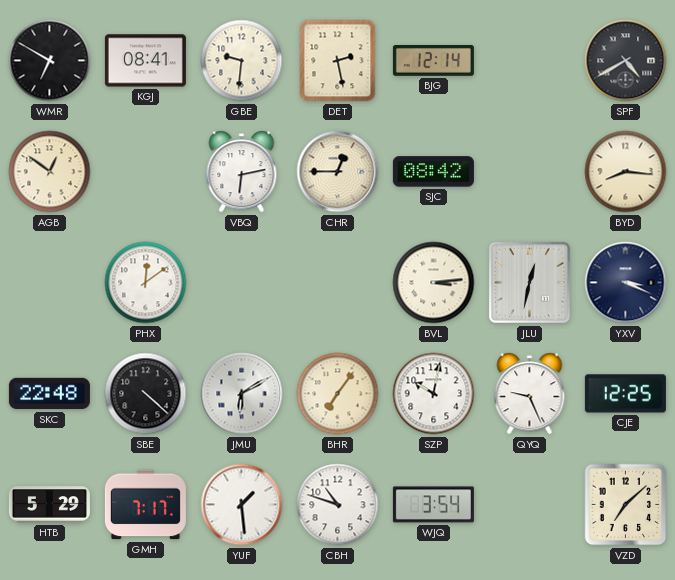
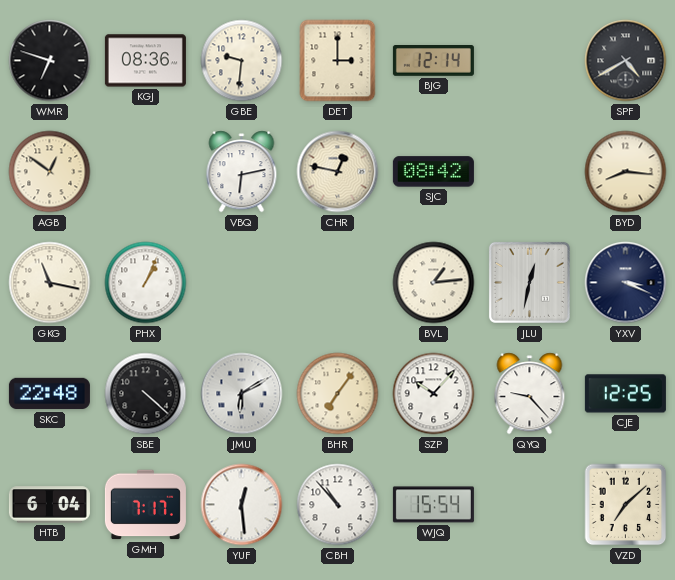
WMR: 6:50 -> 6:48 (50, 61)
KGJ: 08:41 -> 08:36 (145, 61)
DET: 2:28 -> 3:00 (338, 61)
CHR: 12:45 -> 12:47 (338, 172)
GKG: none -> 11:17 (50, 283)
PHX: 12:09 -> 1:04 (146, 283)
BVL: 3:14 -> 1:14 (434, 283)
SZP: 10:02 -> 10:07 (434, 394)
QYQ: 9:26 -> 9:23 (530, 394)
HTB: 5:29 -> 6:04 (49, 505)
YUF: 1:29 -> 12:29 (242, 505)
CBH: 10:48 -> 10:53 (338, 505)
WJQ: 3:54 -> 15:54 (433, 505)
